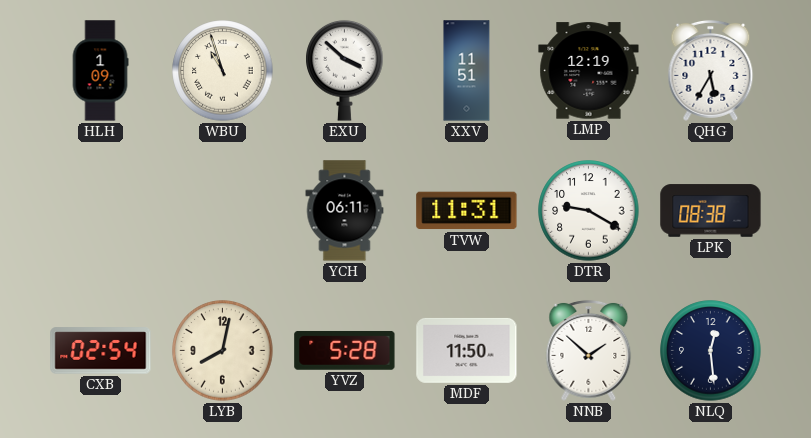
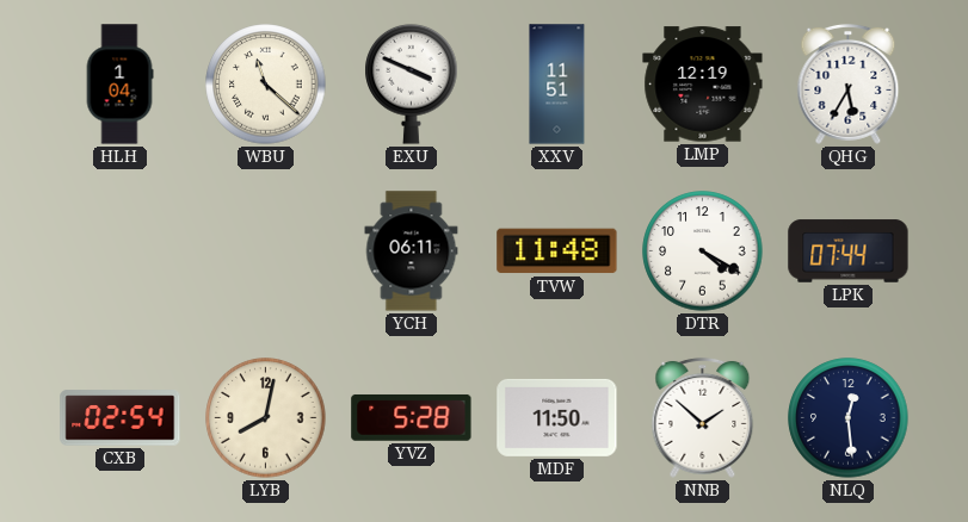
HLH: 1:09 -> 1:04 (119, 85)
WBU: 10:57 -> 11:22 (266, 85)
EXU: 3:52 -> 3:49 (412, 83)
TVW: 11:31 -> 11:48 (557, 251)
DTR: 9:20 -> 4:20 (703, 251)
LPK: 08:38 -> 07:44 (849, 251)
